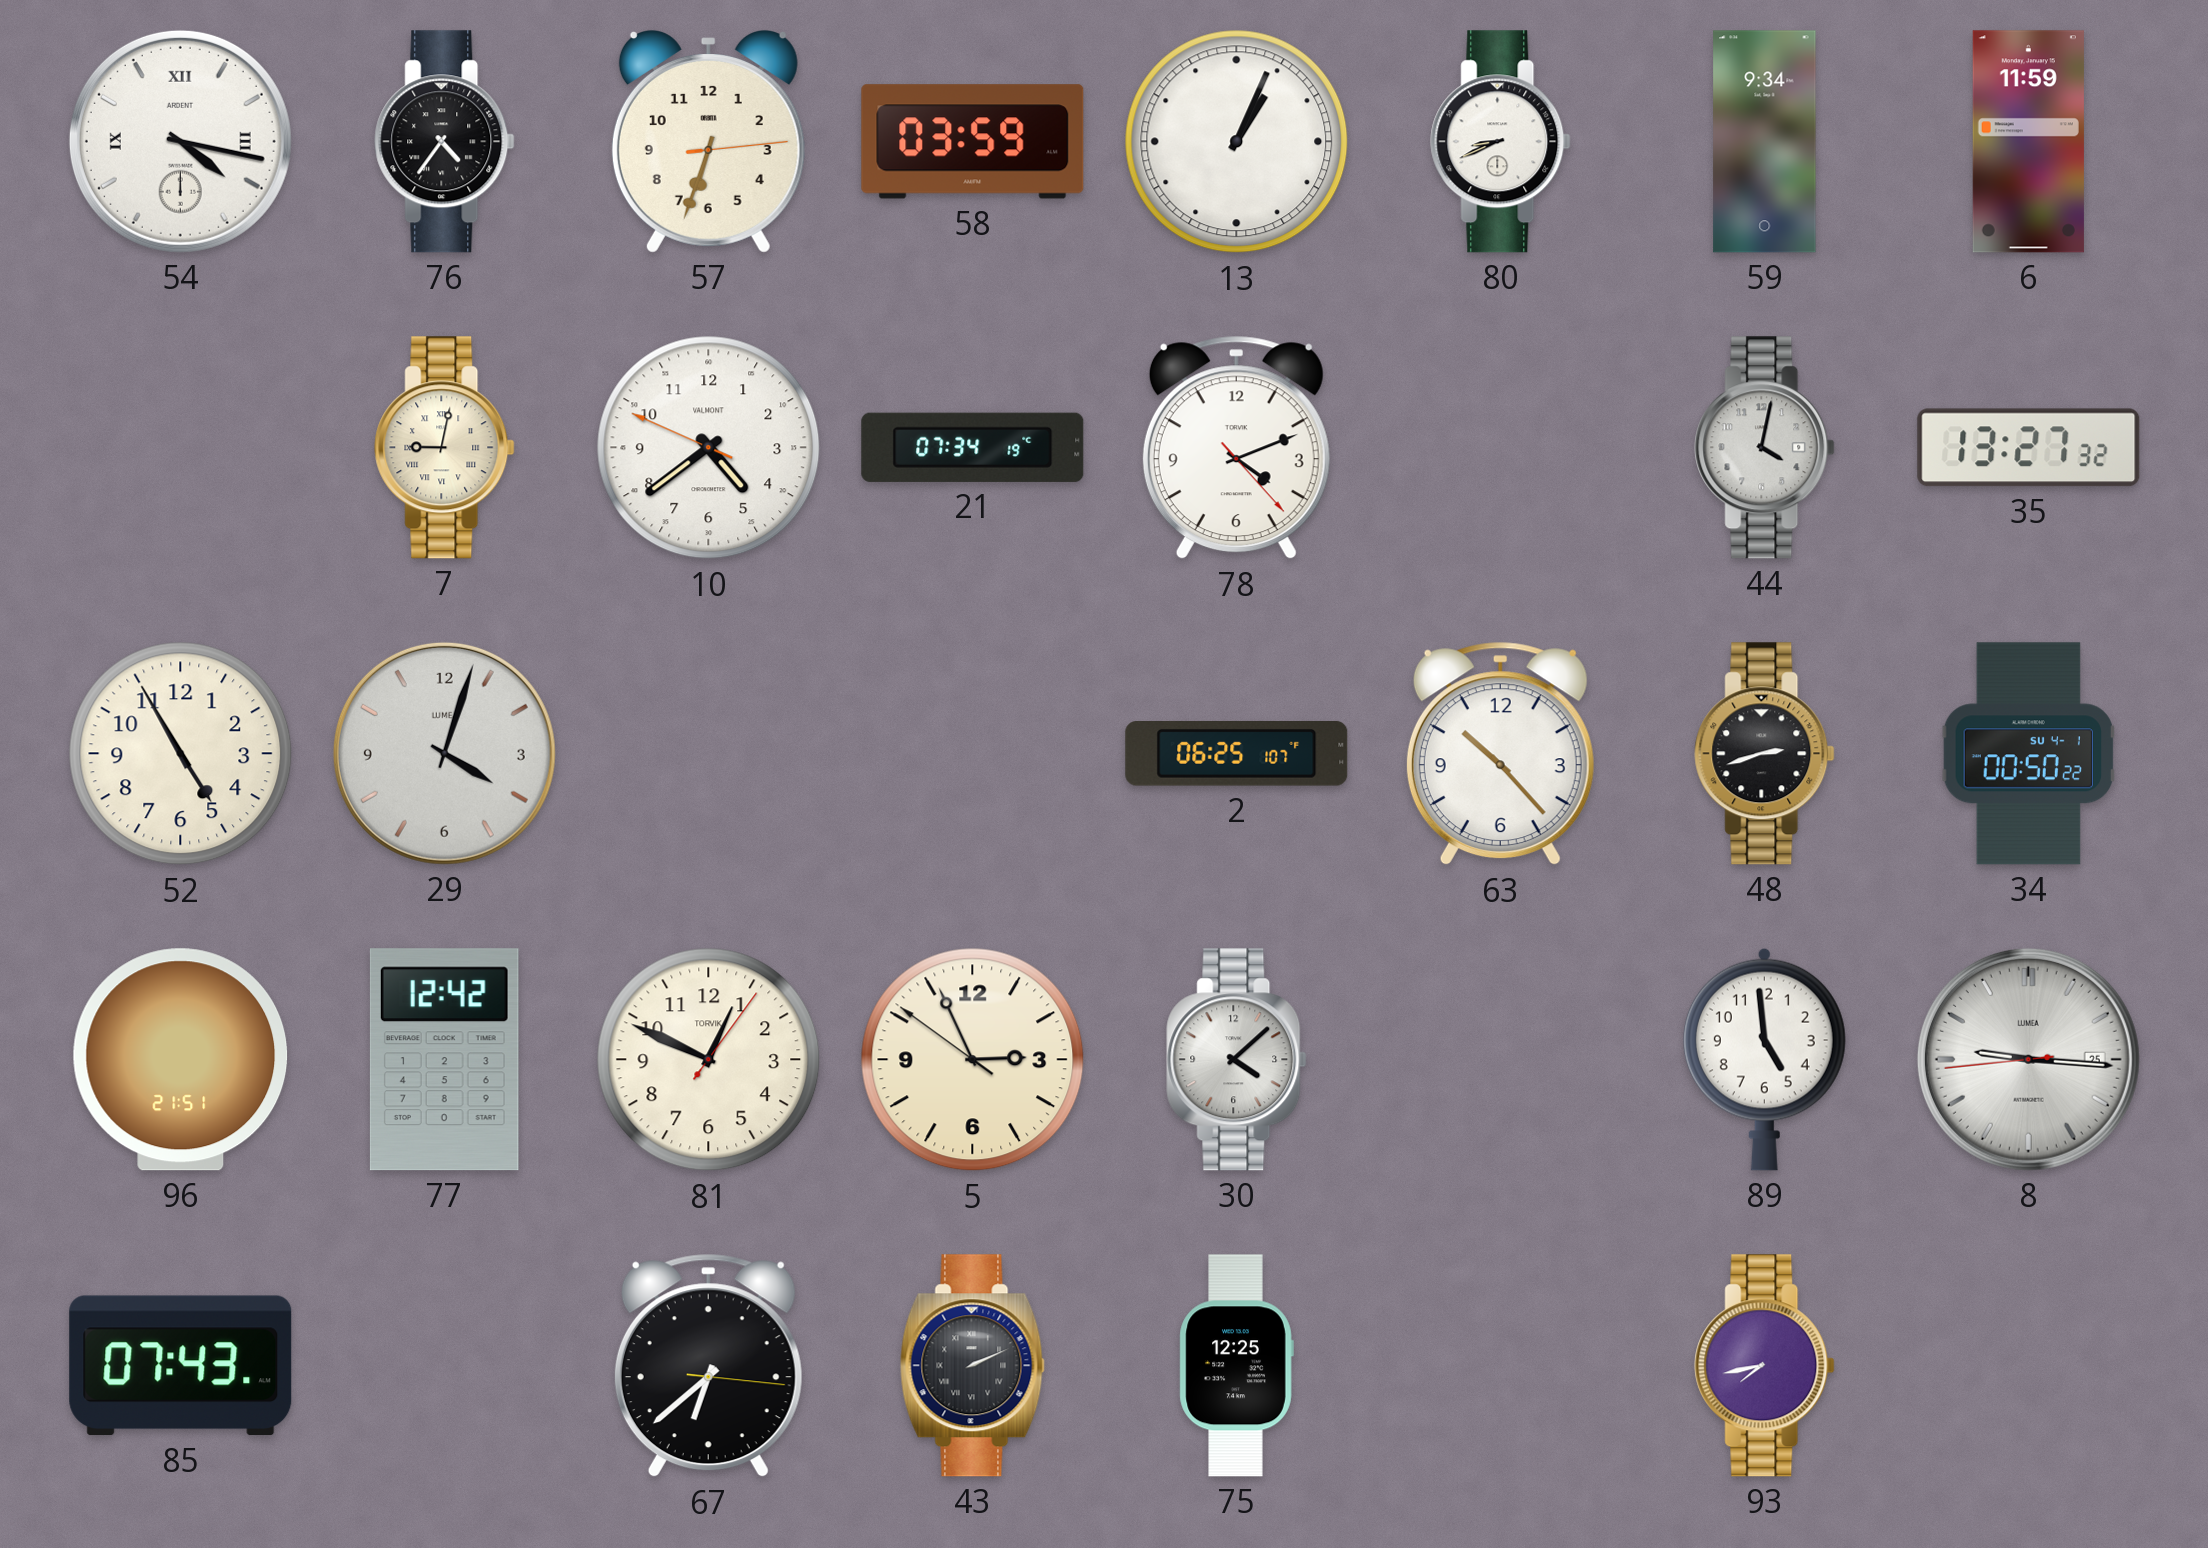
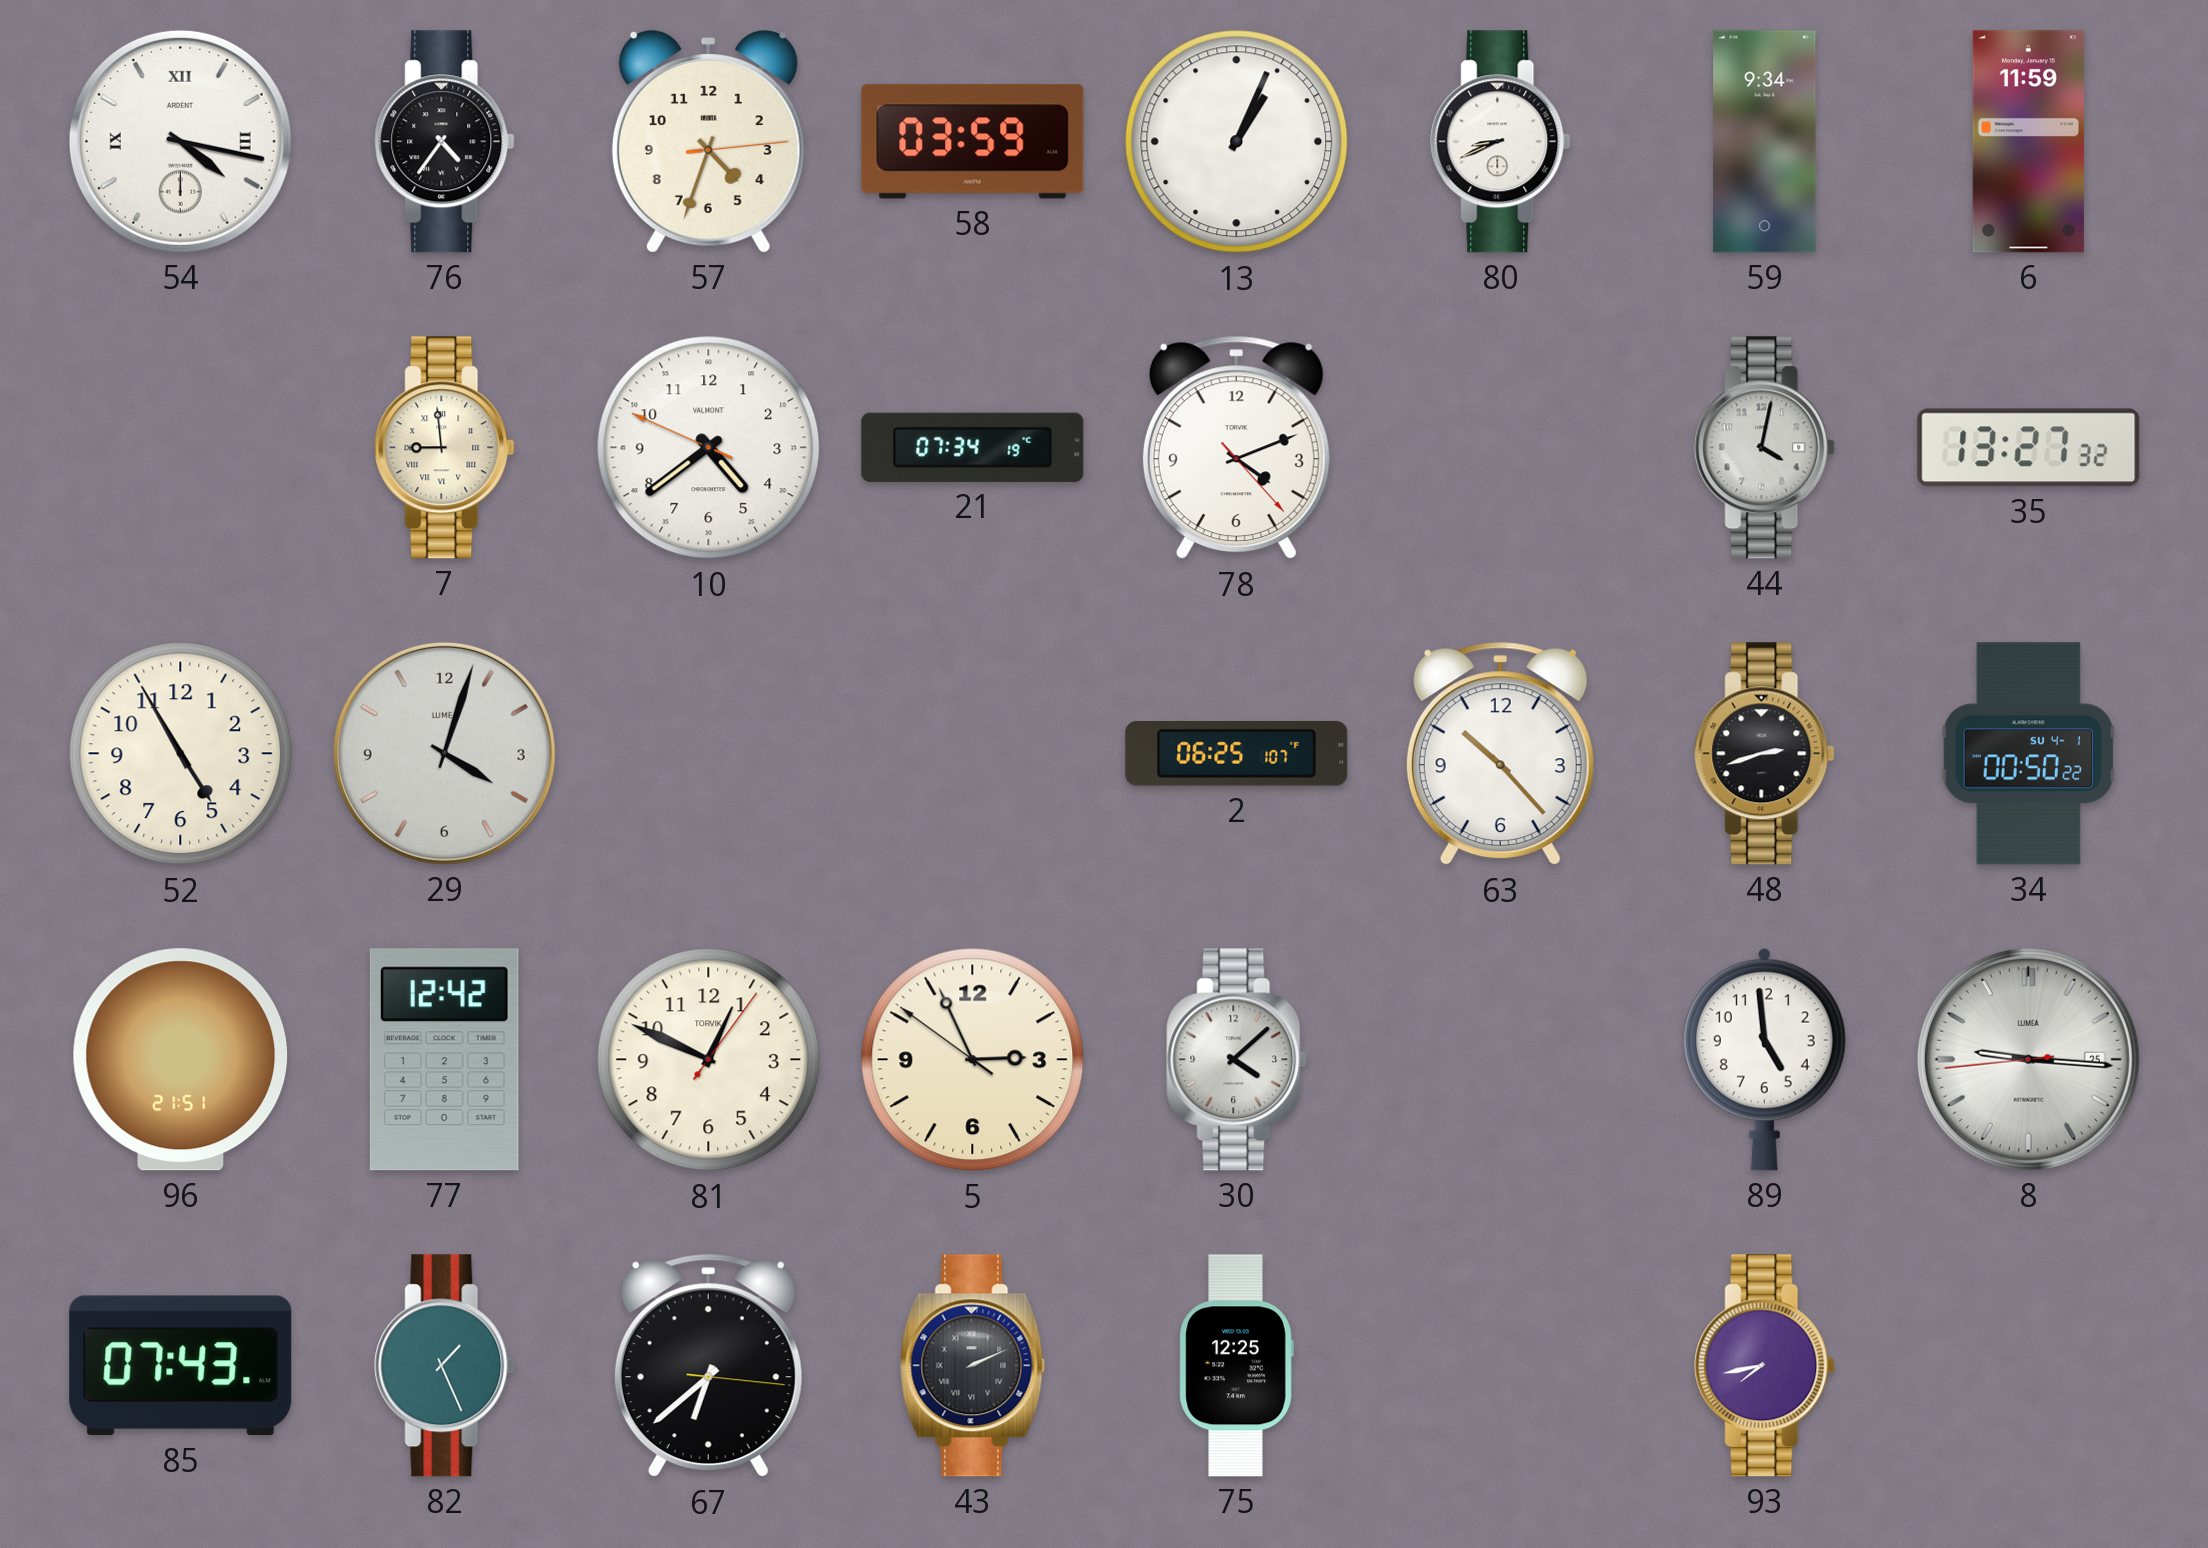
57: 6:33 -> 4:33 (708, 142)
7: 9:02 -> 8:59 (445, 448)
82: none -> 1:26 (445, 1366)
